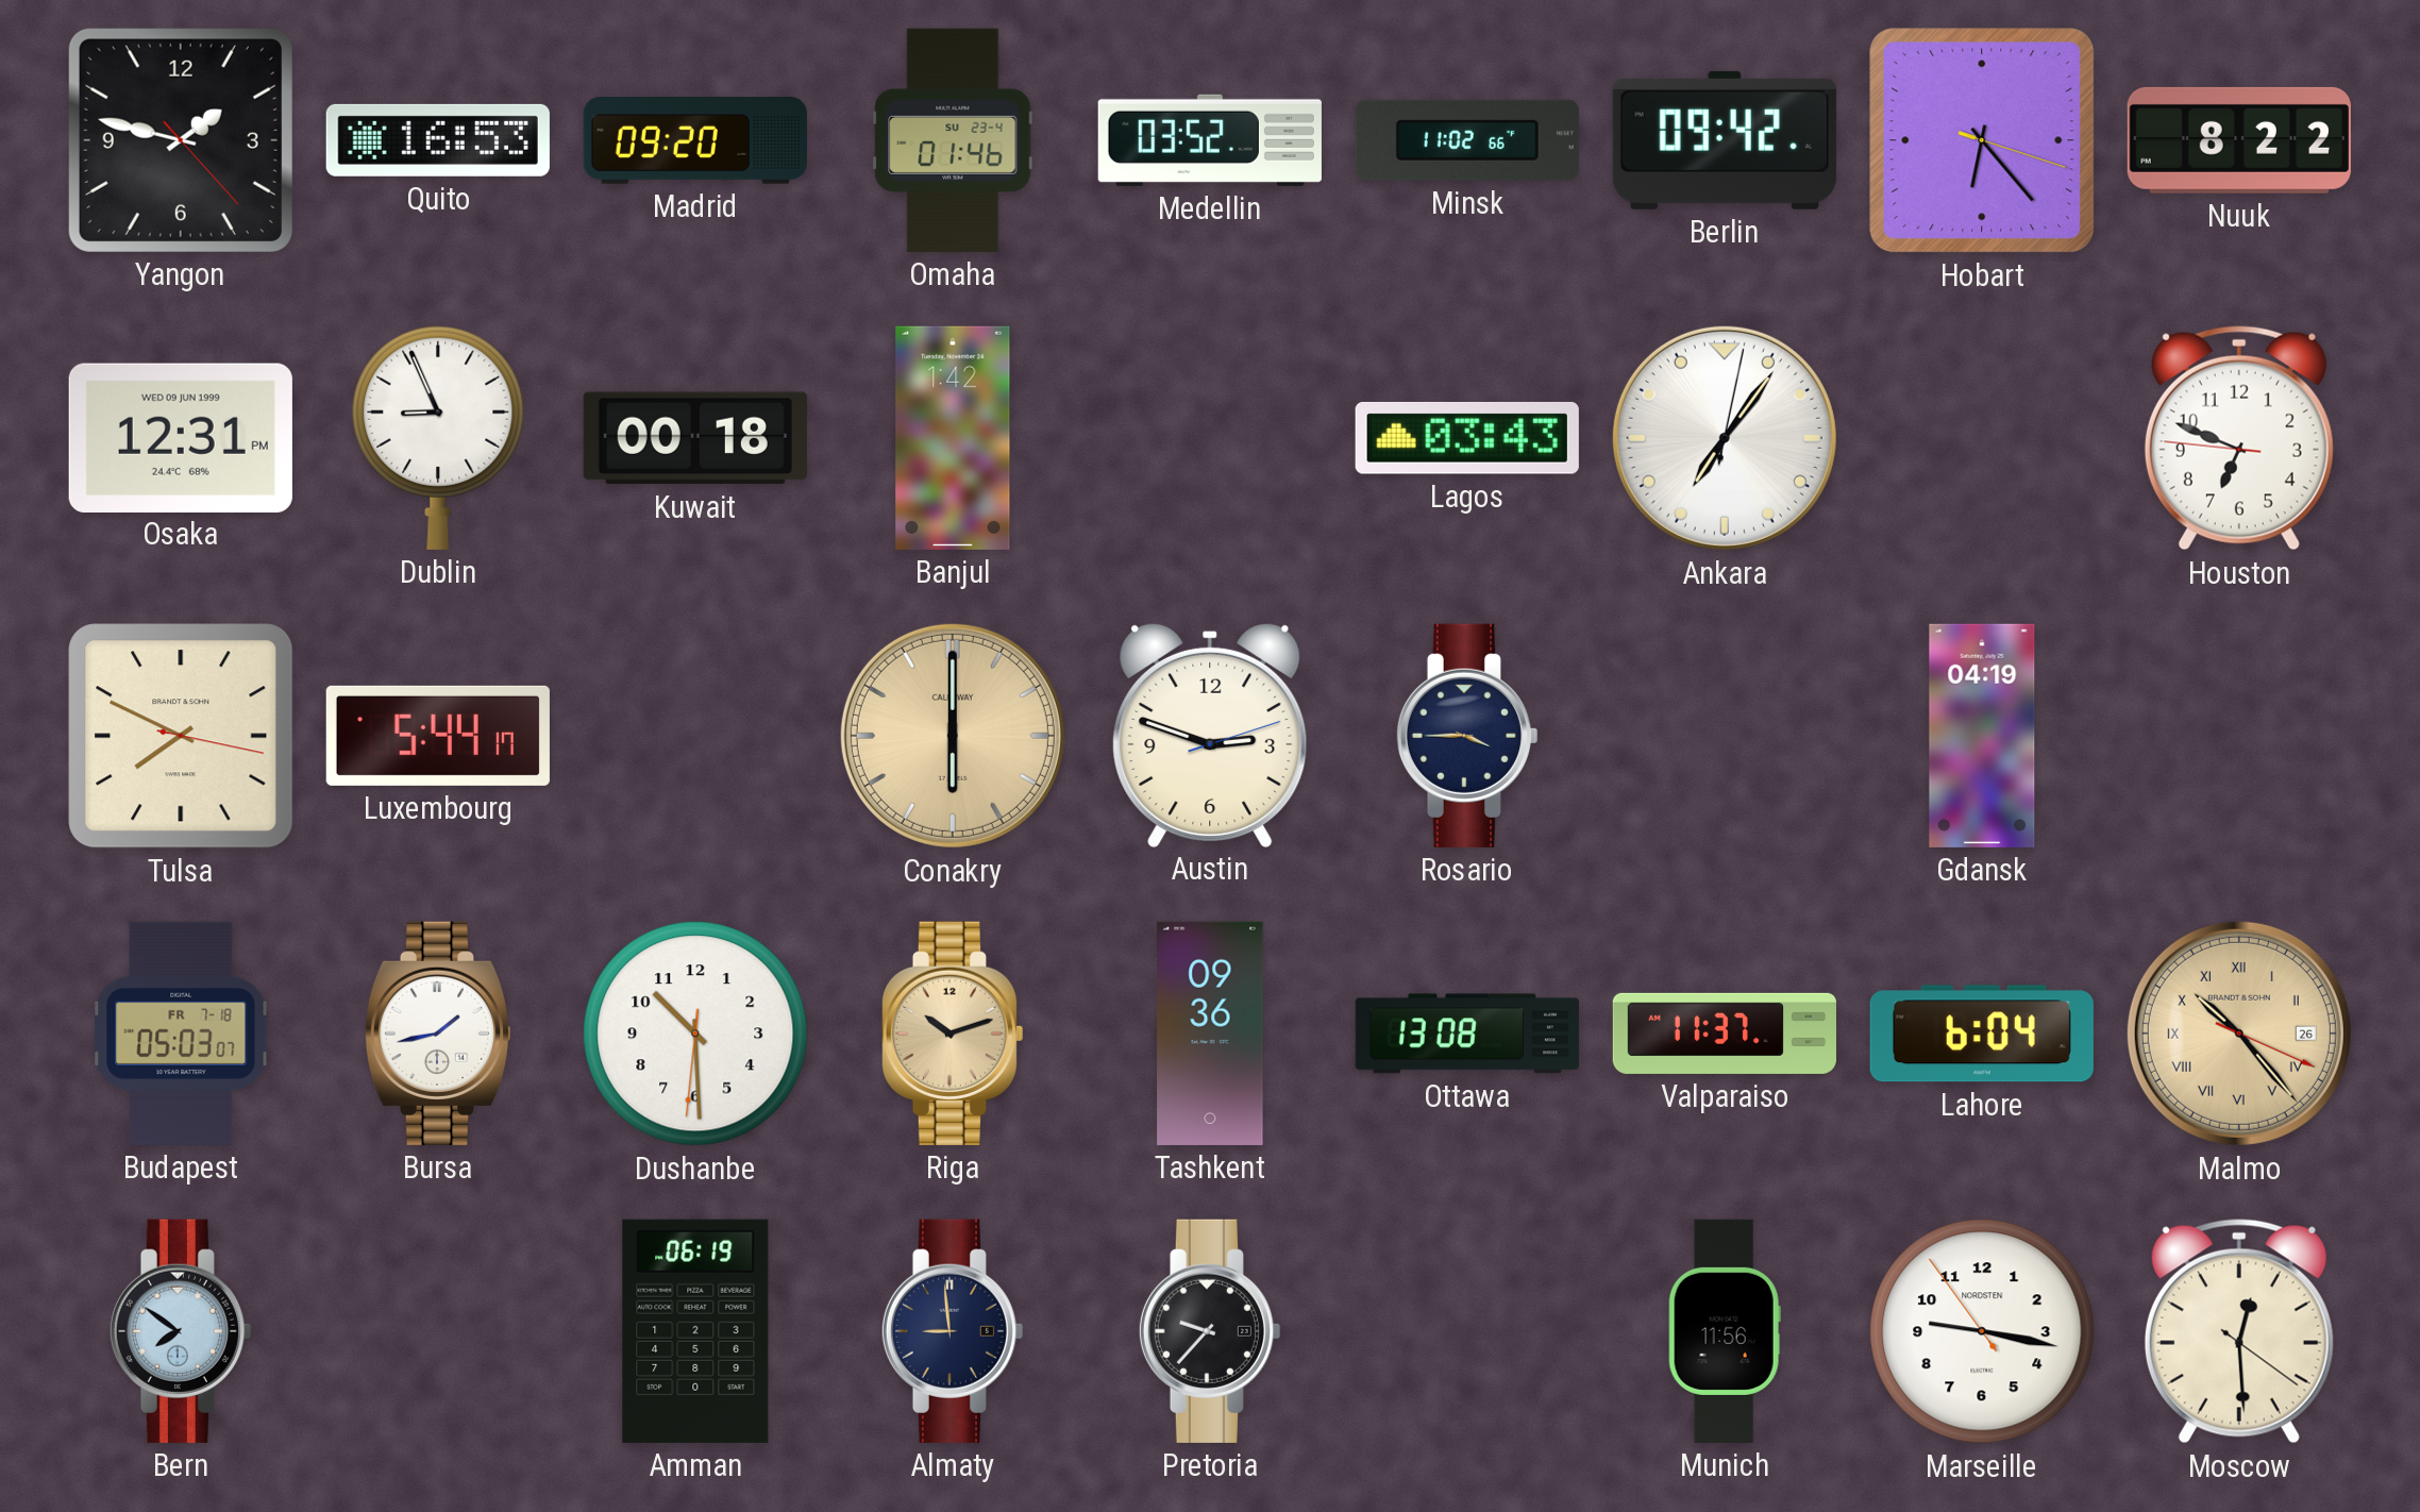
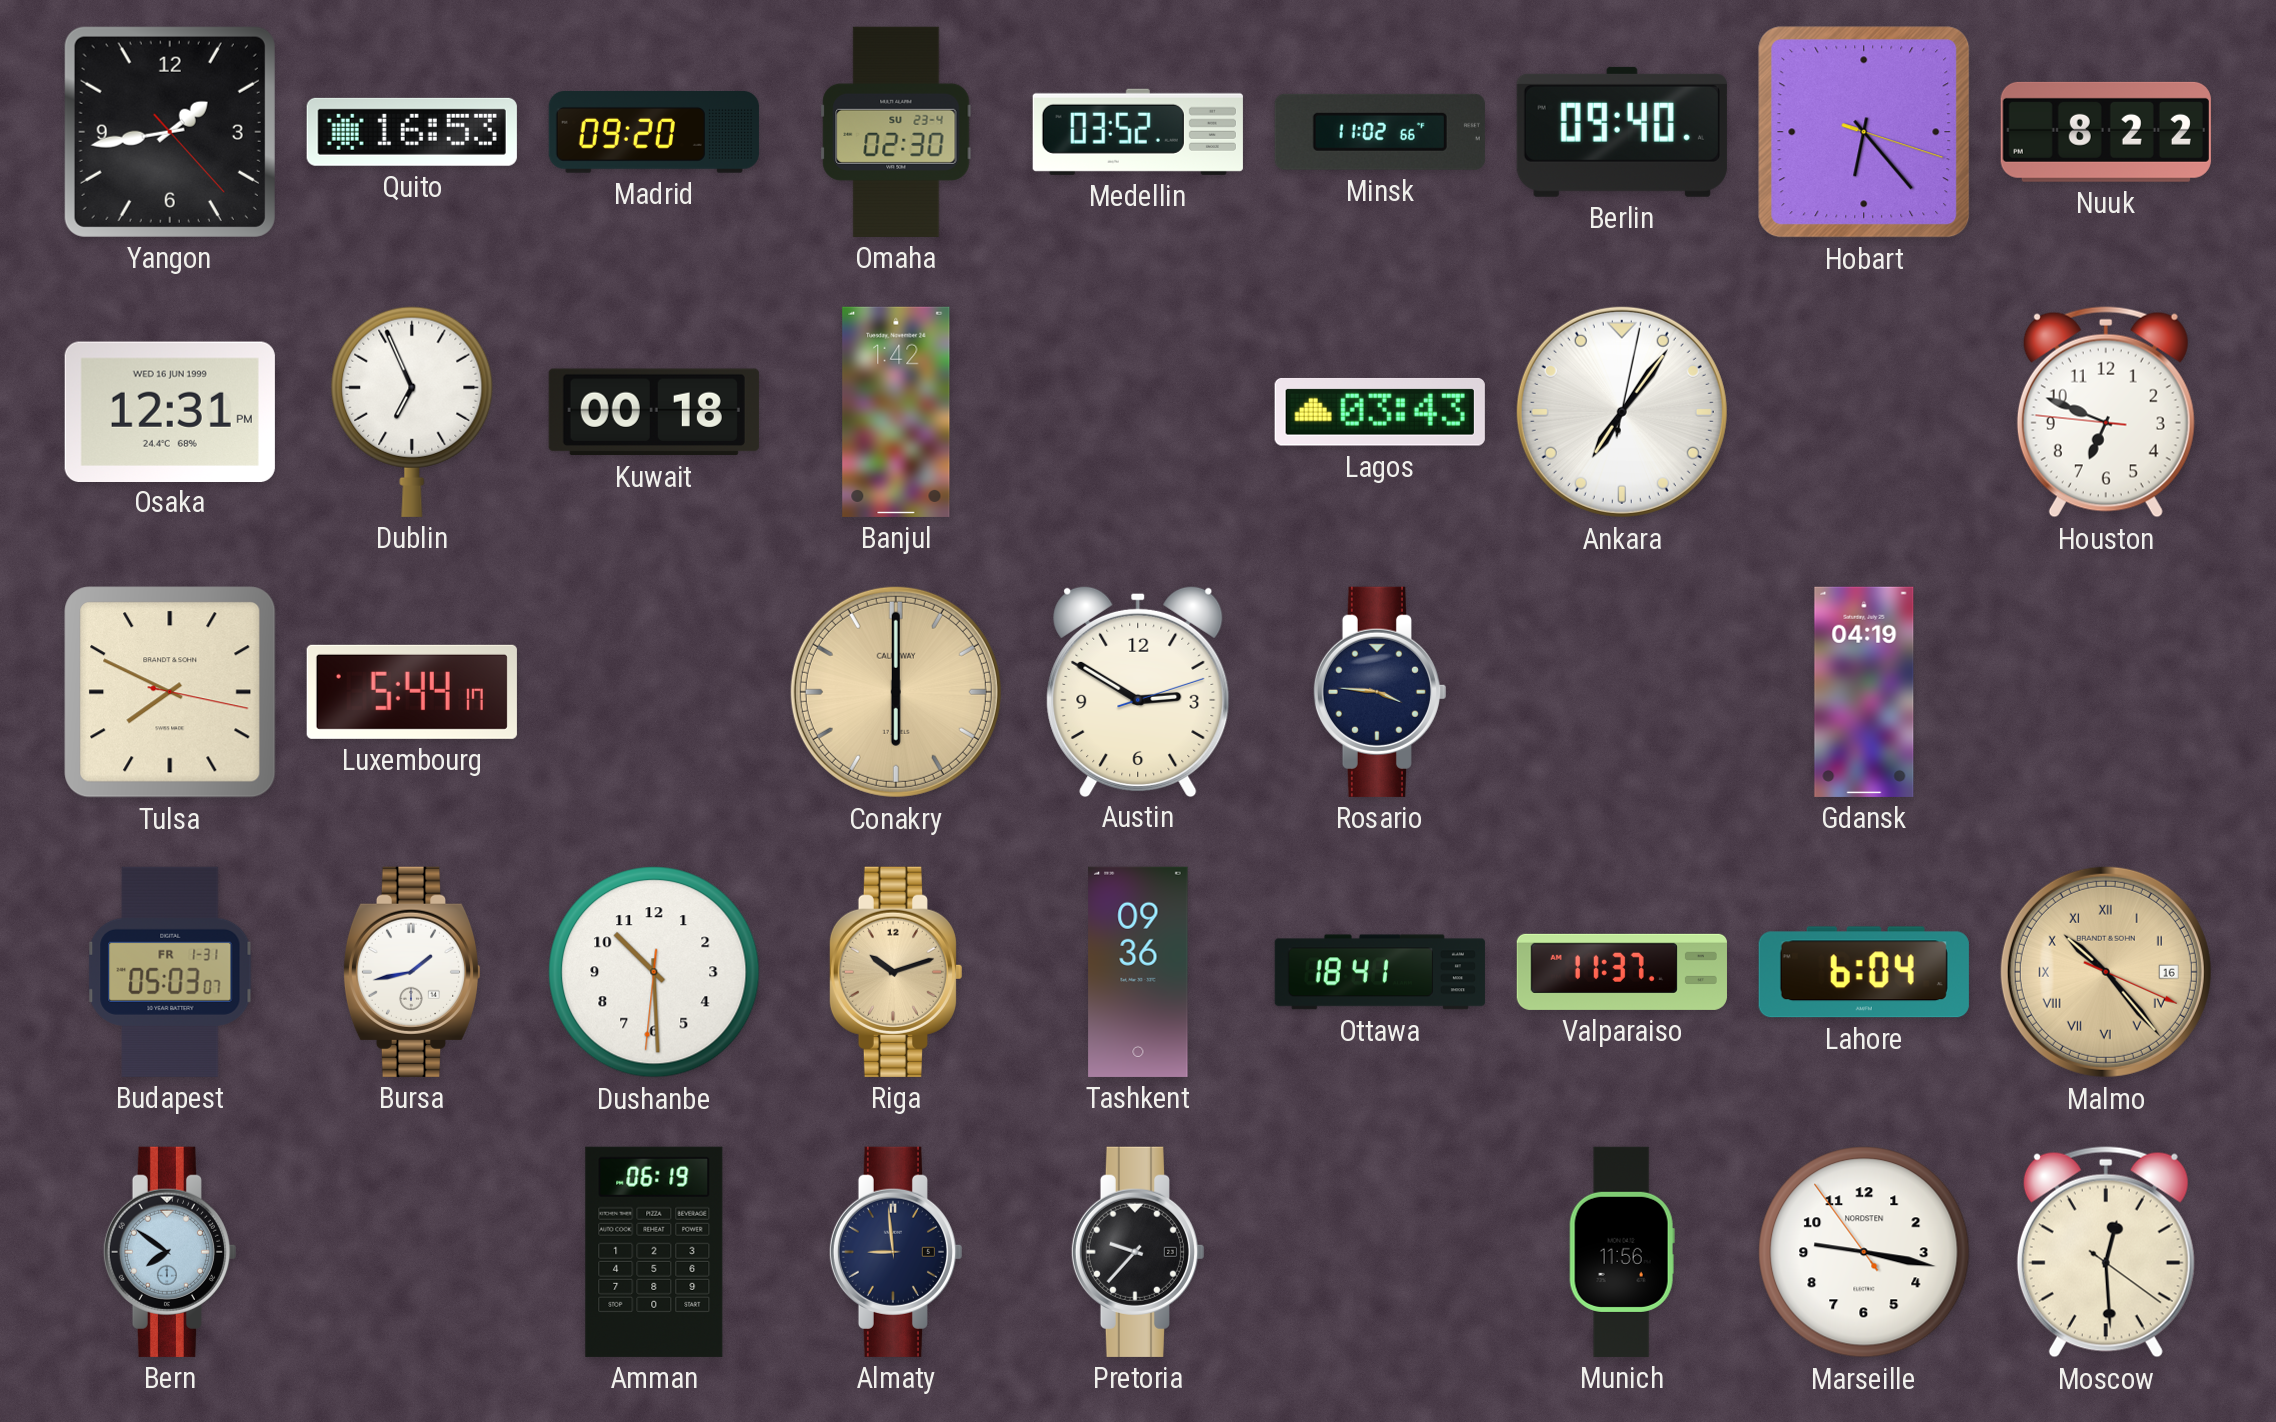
Yangon: 1:47 -> 1:43 (170, 132)
Omaha: 01:46 -> 02:30 (896, 132)
Berlin: 09:42 -> 09:40 (1622, 132)
Osaka date: WED 09 JUN 1999 -> WED 16 JUN 1999 (170, 411)
Dublin: 8:56 -> 6:56 (412, 412)
Austin: 2:48 -> 2:50 (1138, 691)
Rosario: 3:45 -> 3:46 (1379, 692)
Budapest date: FR 7-18 -> FR 1-31 (170, 972)
Ottawa: 13:08 -> 18:41 (1380, 972)
Malmo date: 26 -> 16 (2106, 972)
